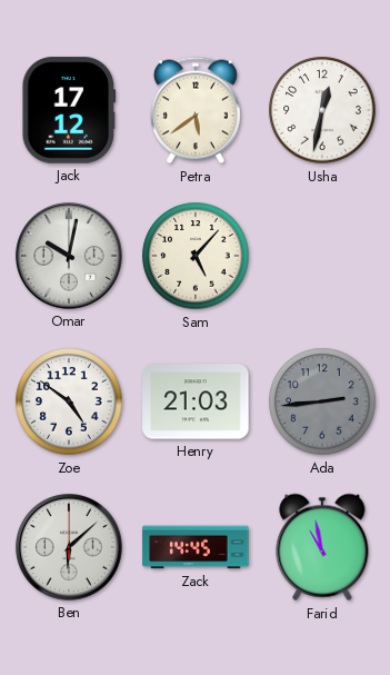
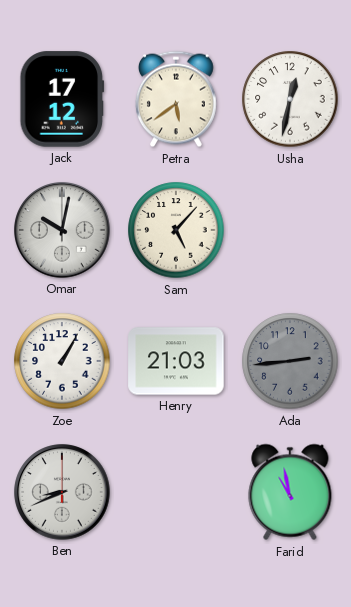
Zoe: 4:51 -> 1:05 (62, 361)
Ben: 6:08 -> 8:41 (62, 492)
Zack: 14:45 -> none (196, 547)
